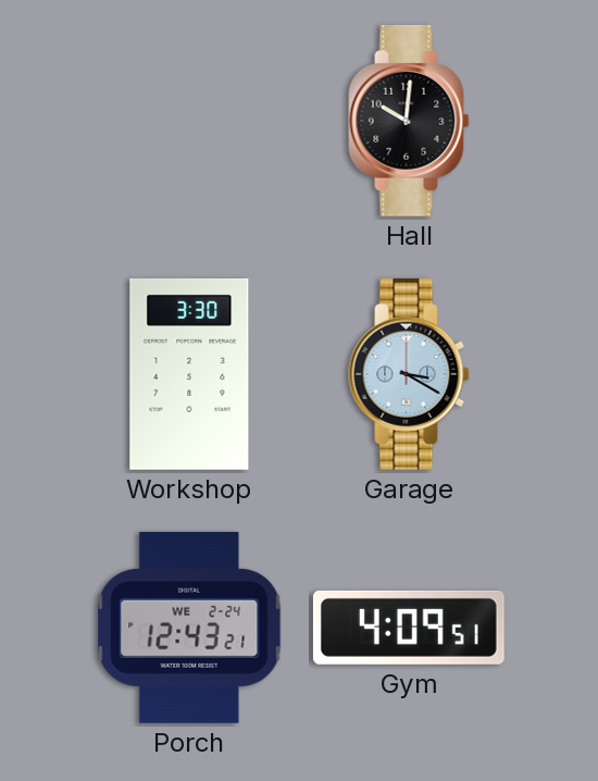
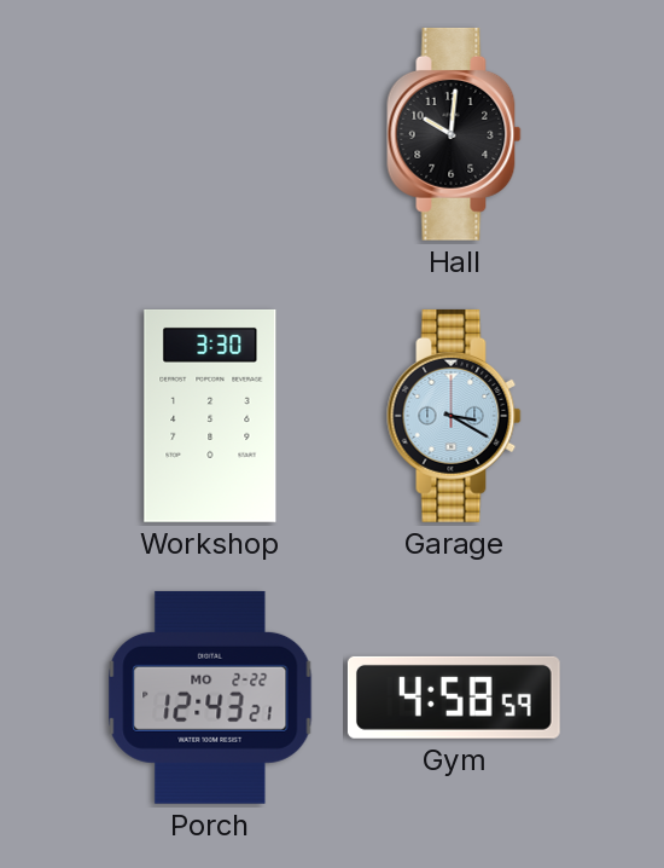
Porch date: WE 2-24 -> MO 2-22 (210, 698)
Gym: 4:09 -> 4:58 (454, 698)
